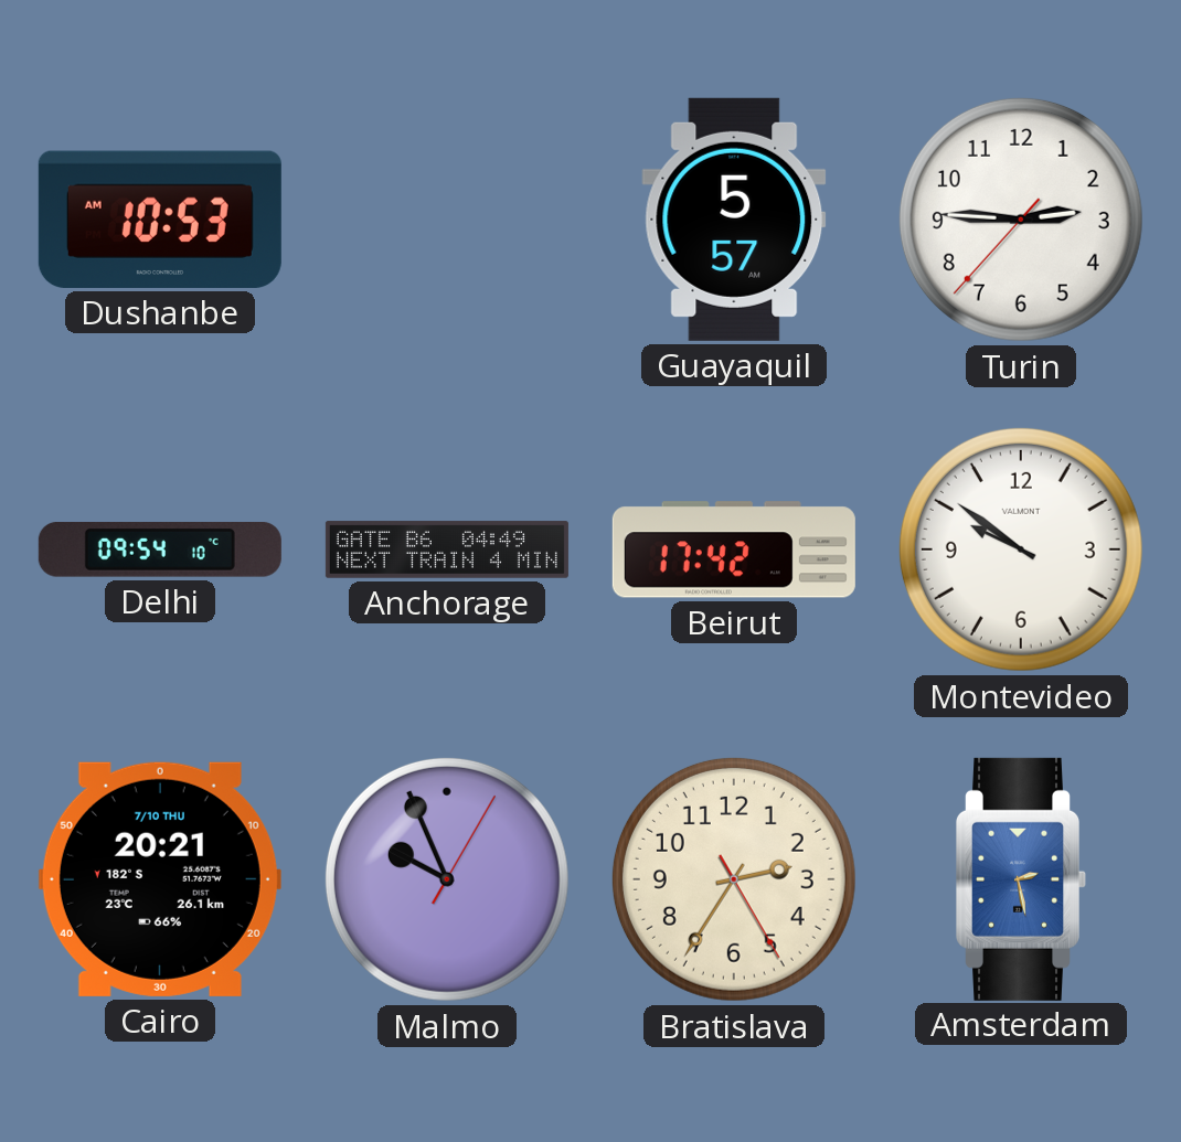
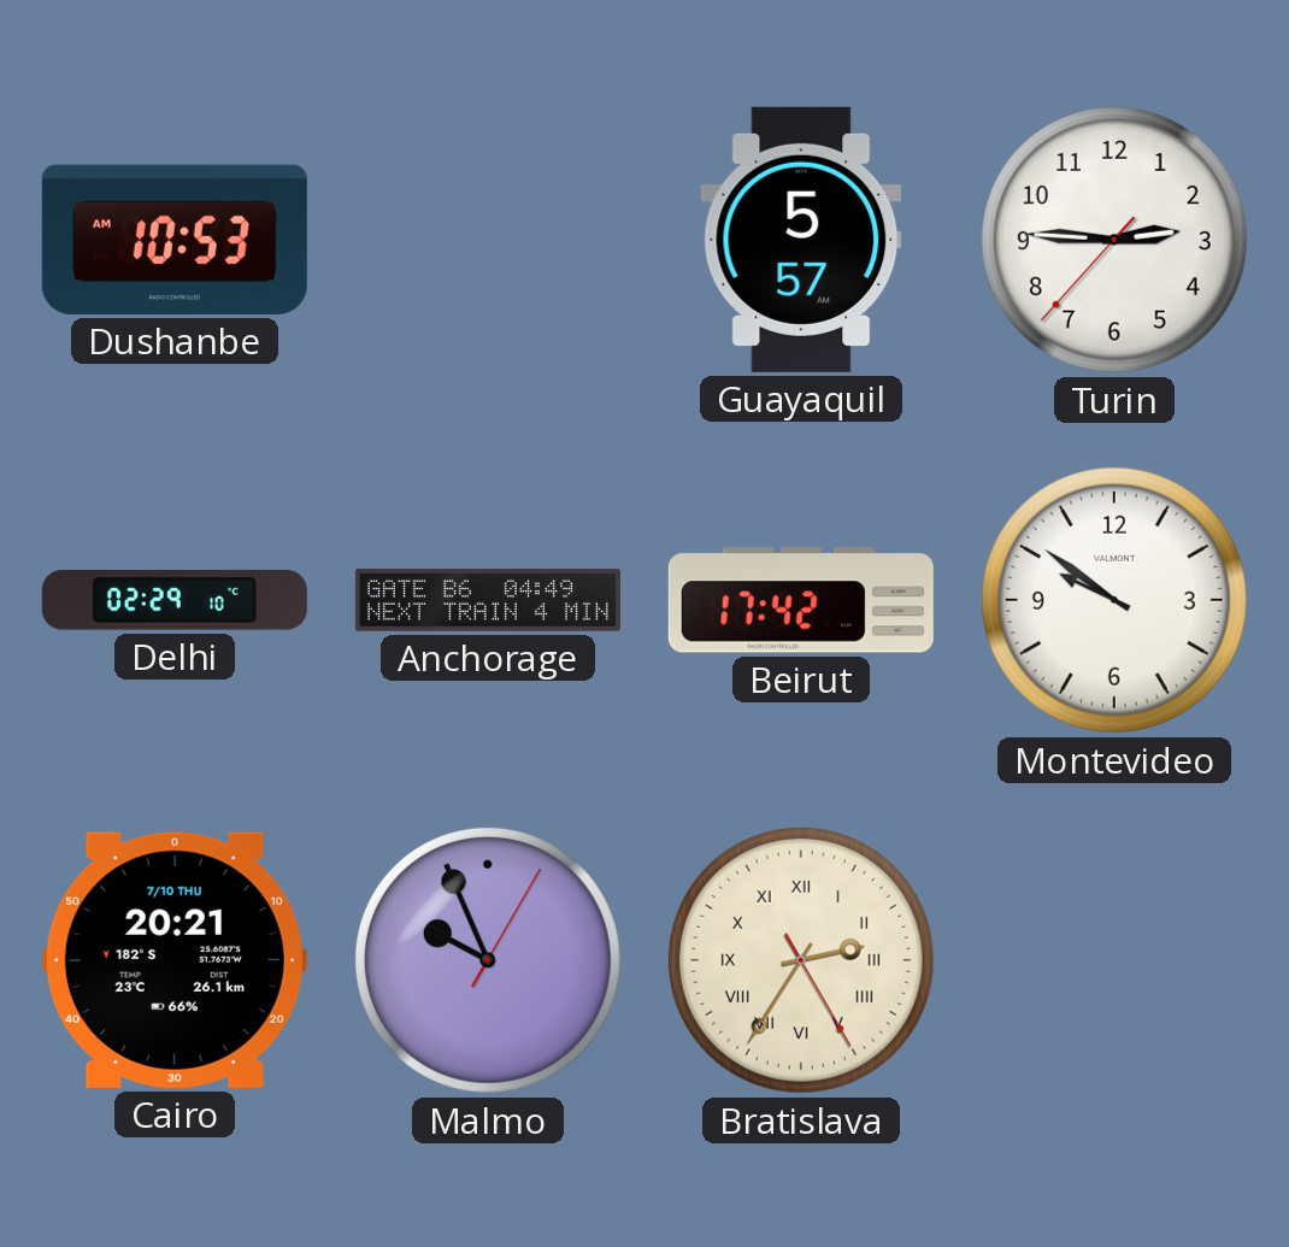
Delhi: 09:54 -> 02:29 (175, 601)
Bratislava numerals: Arabic -> Roman (801, 960)
Amsterdam: 2:28 -> none (1021, 879)
